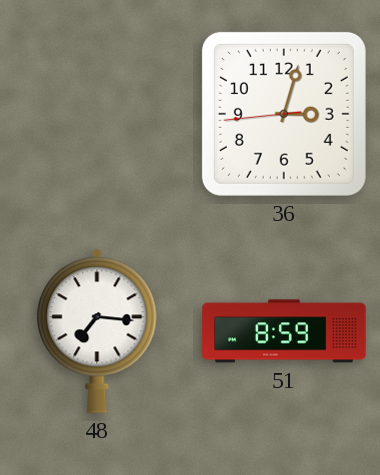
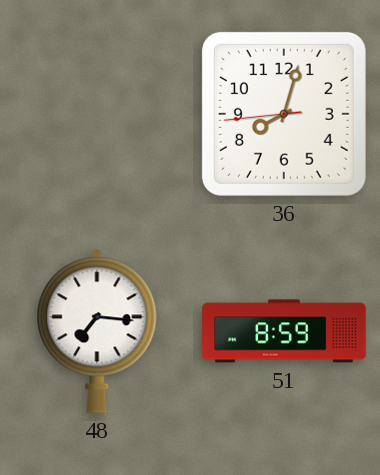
36: 3:02 -> 8:02 (284, 114)
